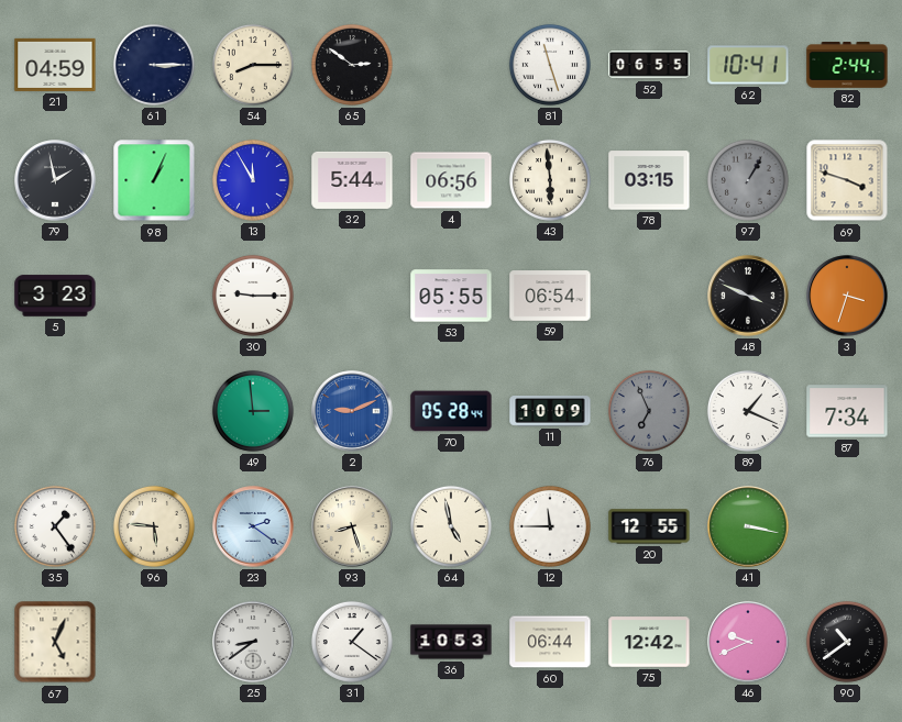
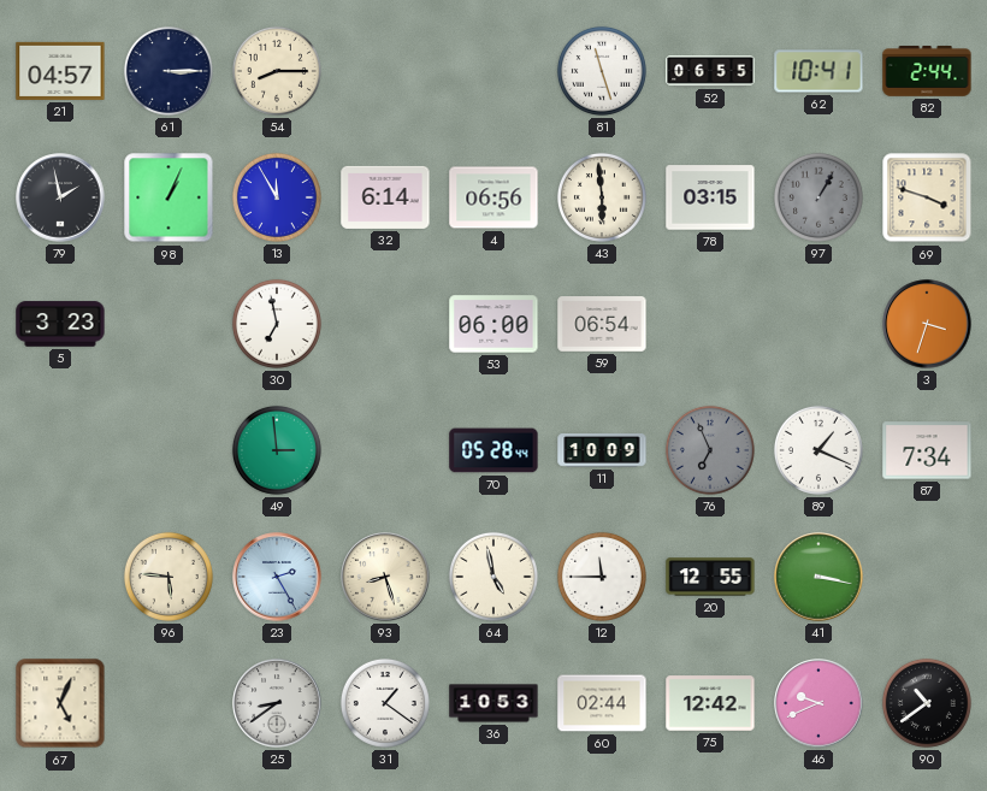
21: 04:59 -> 04:57 (60, 71)
65: 2:51 -> none (352, 65)
32: 5:44 -> 6:14 (385, 197)
30: 9:15 -> 6:58 (277, 324)
53: 05:55 -> 06:00 (493, 324)
48: 3:49 -> none (748, 296)
2: 9:11 -> none (352, 411)
35: 1:24 -> none (55, 526)
23: 2:21 -> 2:25 (277, 577)
60: 06:44 -> 02:44 (602, 703)
